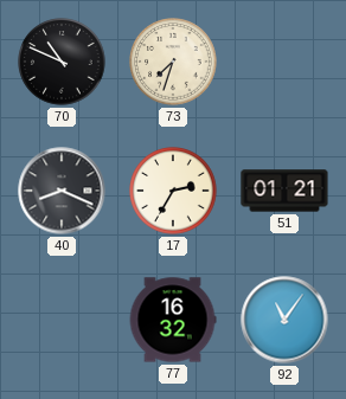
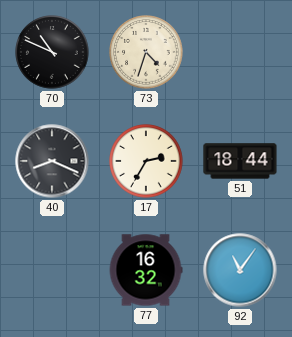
73: 7:33 -> 4:33 (146, 52)
51: 01:21 -> 18:44 (240, 161)
